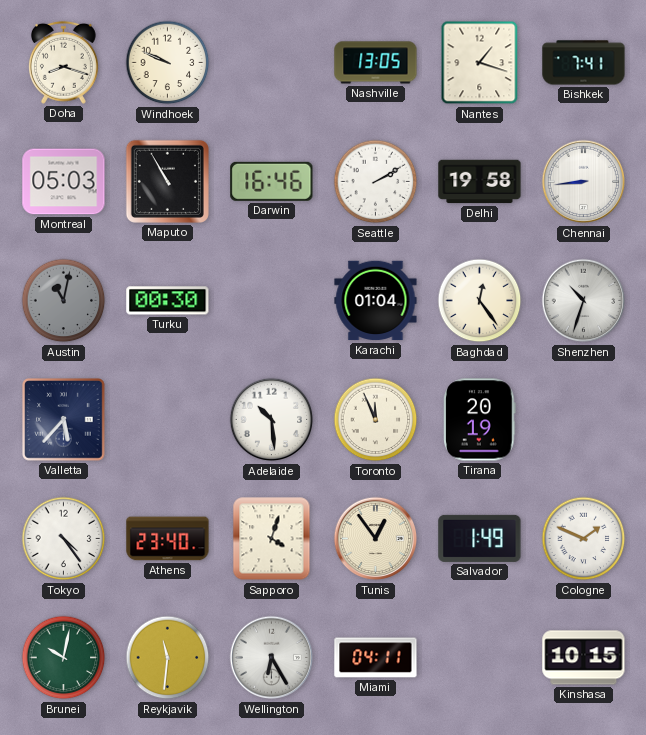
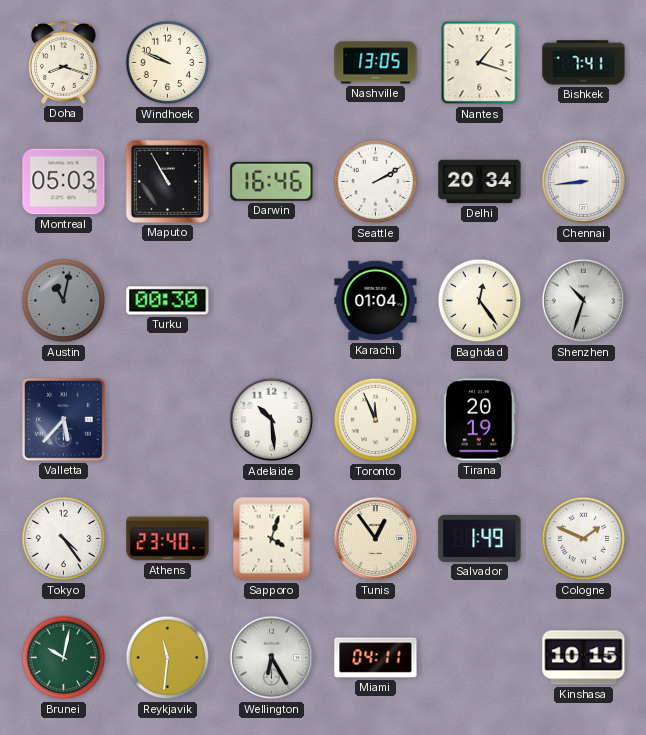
Delhi: 19:58 -> 20:34 (480, 182)
